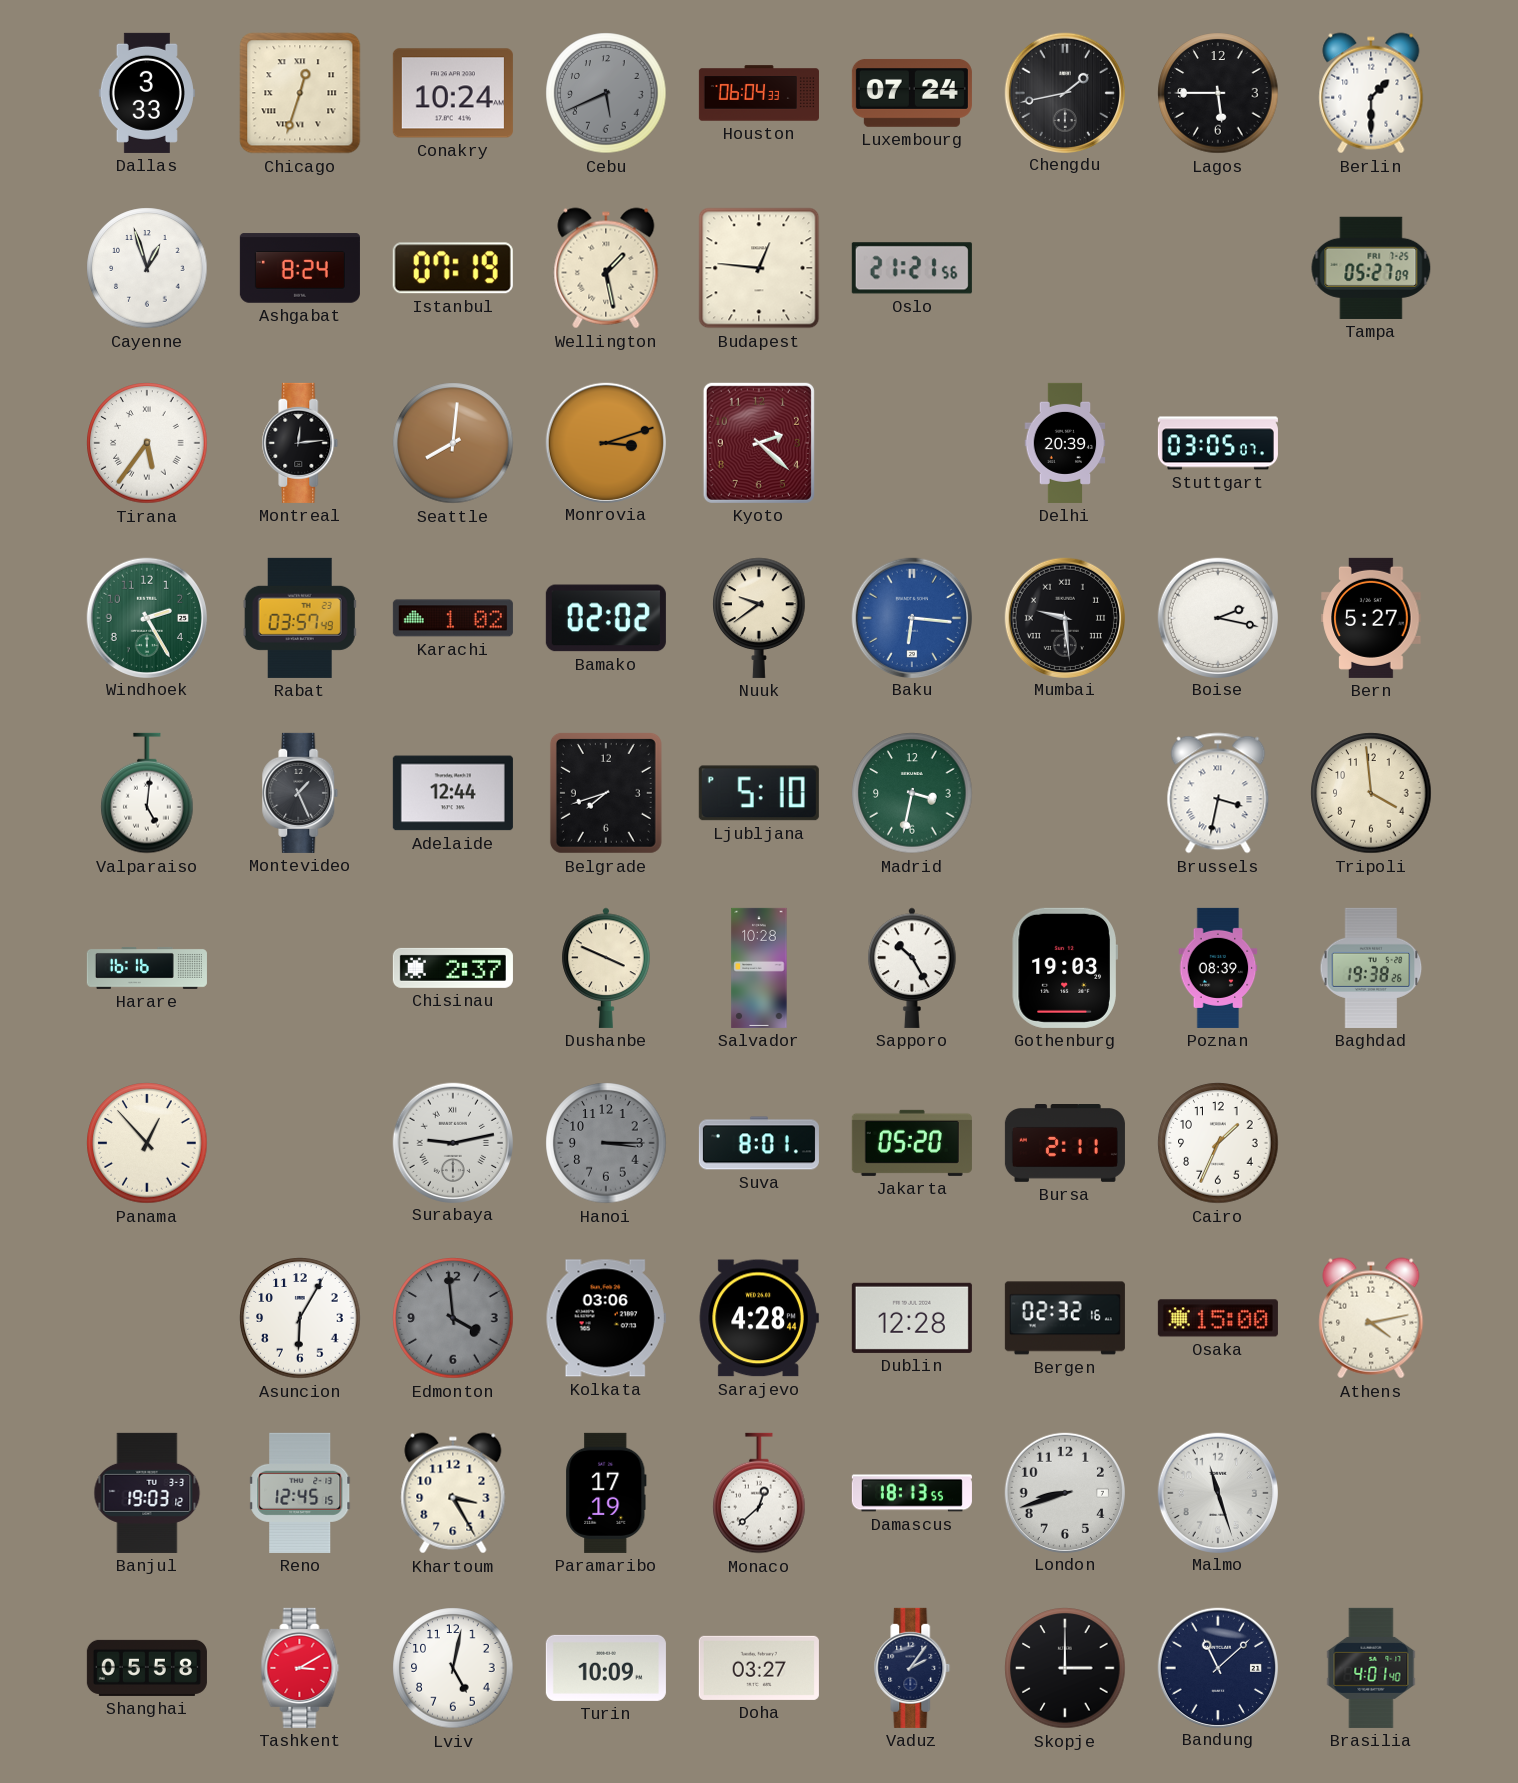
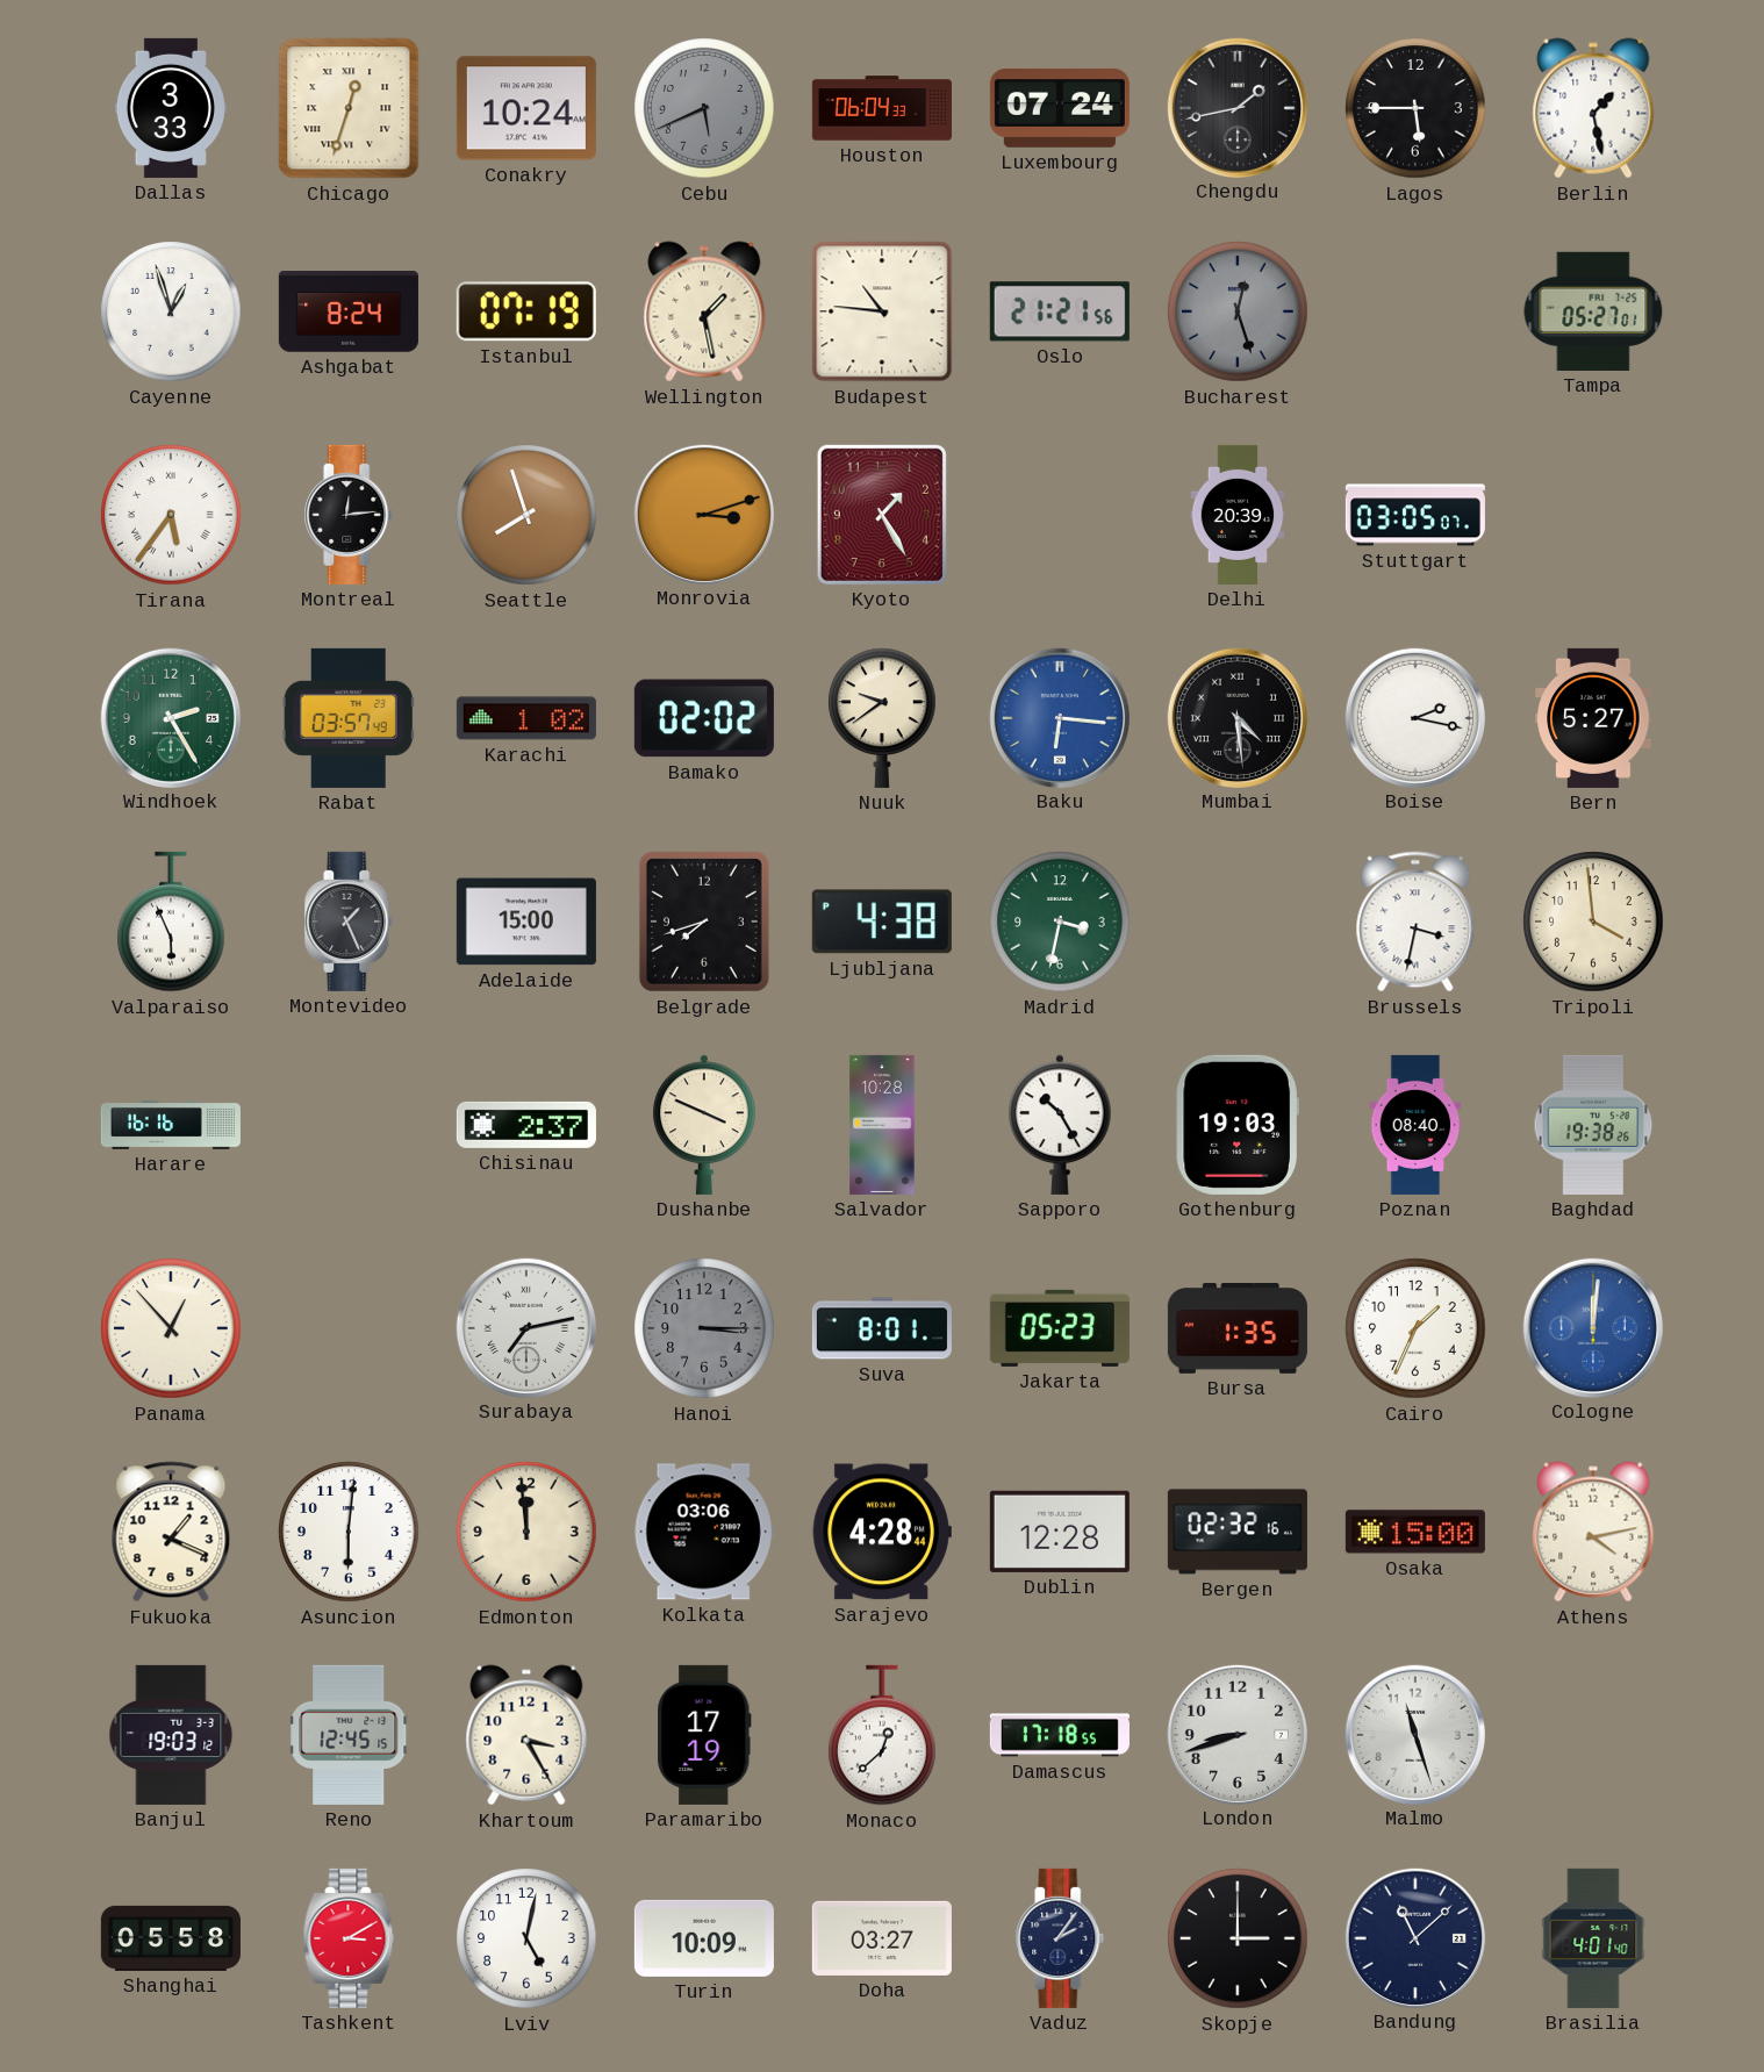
Berlin: 1:30 -> 1:28 (1593, 108)
Budapest: 12:46 -> 10:46 (882, 311)
Bucharest: none -> 12:27 (1238, 311)
Tampa: 05:27:09 -> 05:27:01 (1593, 311)
Seattle: 8:01 -> 7:57 (526, 515)
Kyoto: 2:22 -> 1:25 (882, 515)
Mumbai: 9:29 -> 4:29 (1236, 717)
Valparaiso: 5:01 -> 5:56 (171, 922)
Adelaide: 12:44 -> 15:00 (526, 922)
Ljubljana: 5:10 -> 4:38 (882, 922)
Poznan: 08:39 -> 08:40 (1415, 1125)
Surabaya: 9:13 -> 7:13 (525, 1327)
Jakarta: 05:20 -> 05:23 (1060, 1328)
Bursa: 2:11 -> 1:35 (1238, 1329)
Cologne: none -> 12:01 (1592, 1327)
Fukuoka: none -> 1:19 (171, 1532)
Asuncion: 6:05 -> 6:01 (349, 1532)
Edmonton: 3:59 -> 11:59 (526, 1532)
Edmonton dial: grey -> cream (526, 1532)
Damascus: 18:13 -> 17:18 (1060, 1735)
